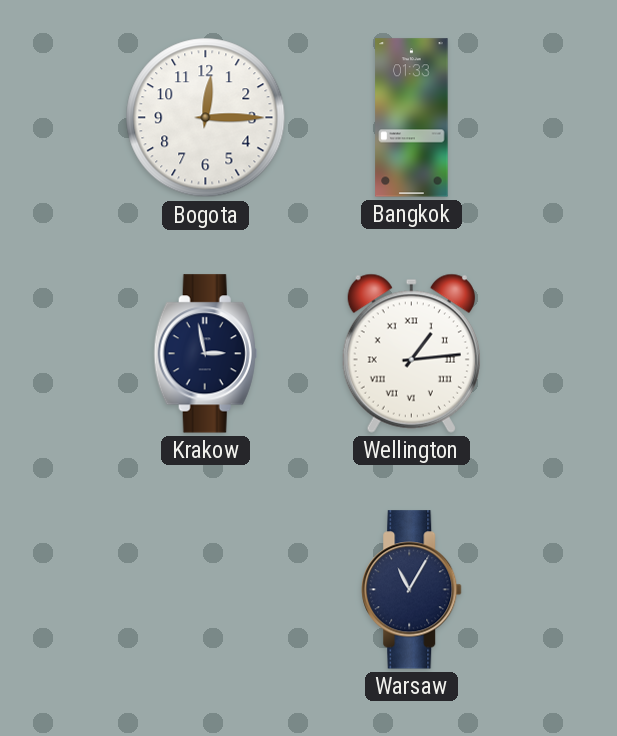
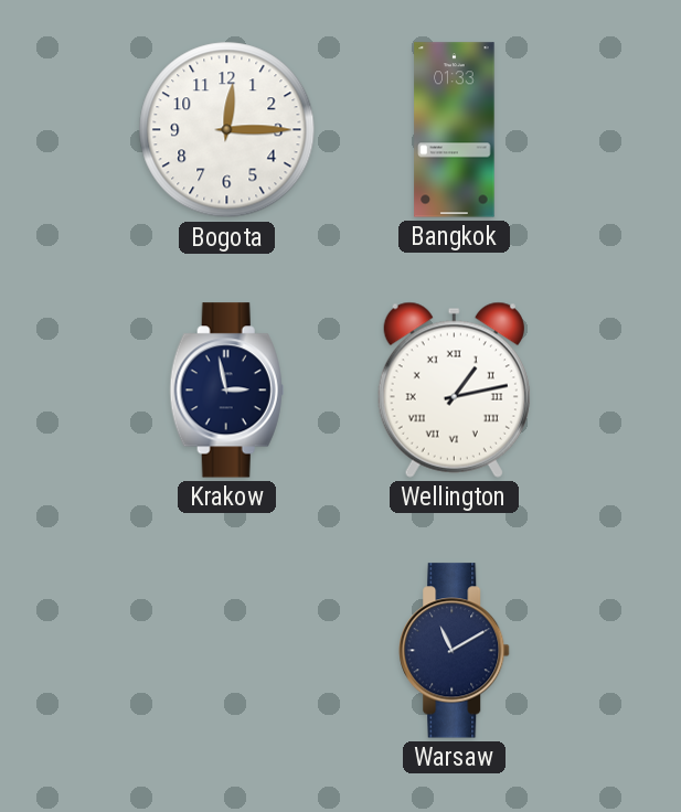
Wellington: 1:14 -> 1:13 (454, 389)
Warsaw: 11:05 -> 11:10 (455, 651)
